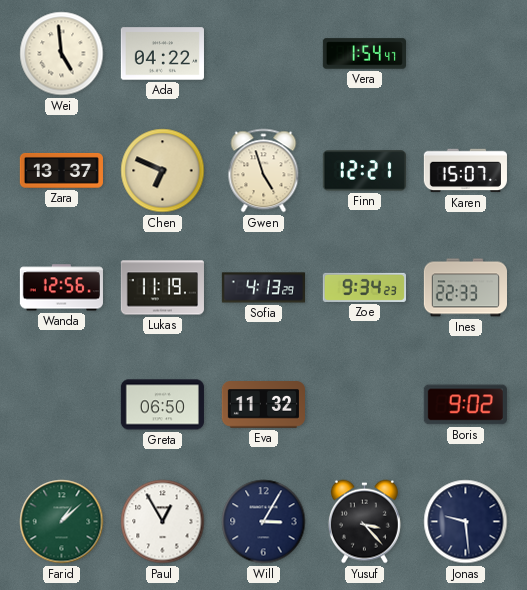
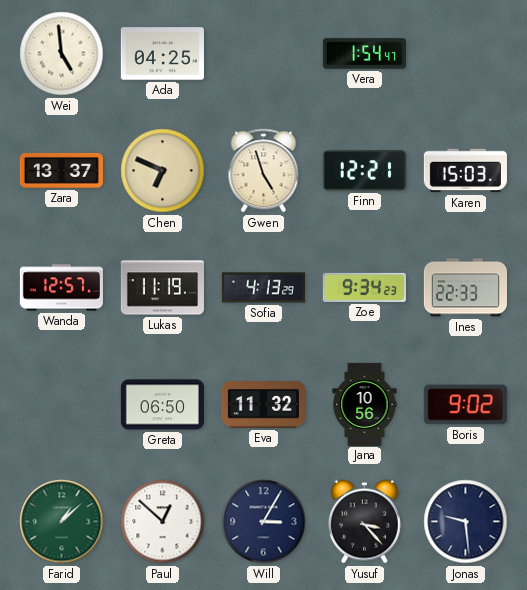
Ada: 04:22 -> 04:25 (162, 54)
Karen: 15:07 -> 15:03 (465, 171)
Wanda: 12:56 -> 12:57 (61, 288)
Jana: none -> 10:56 (365, 404)
Paul: 12:55 -> 12:52 (163, 522)
